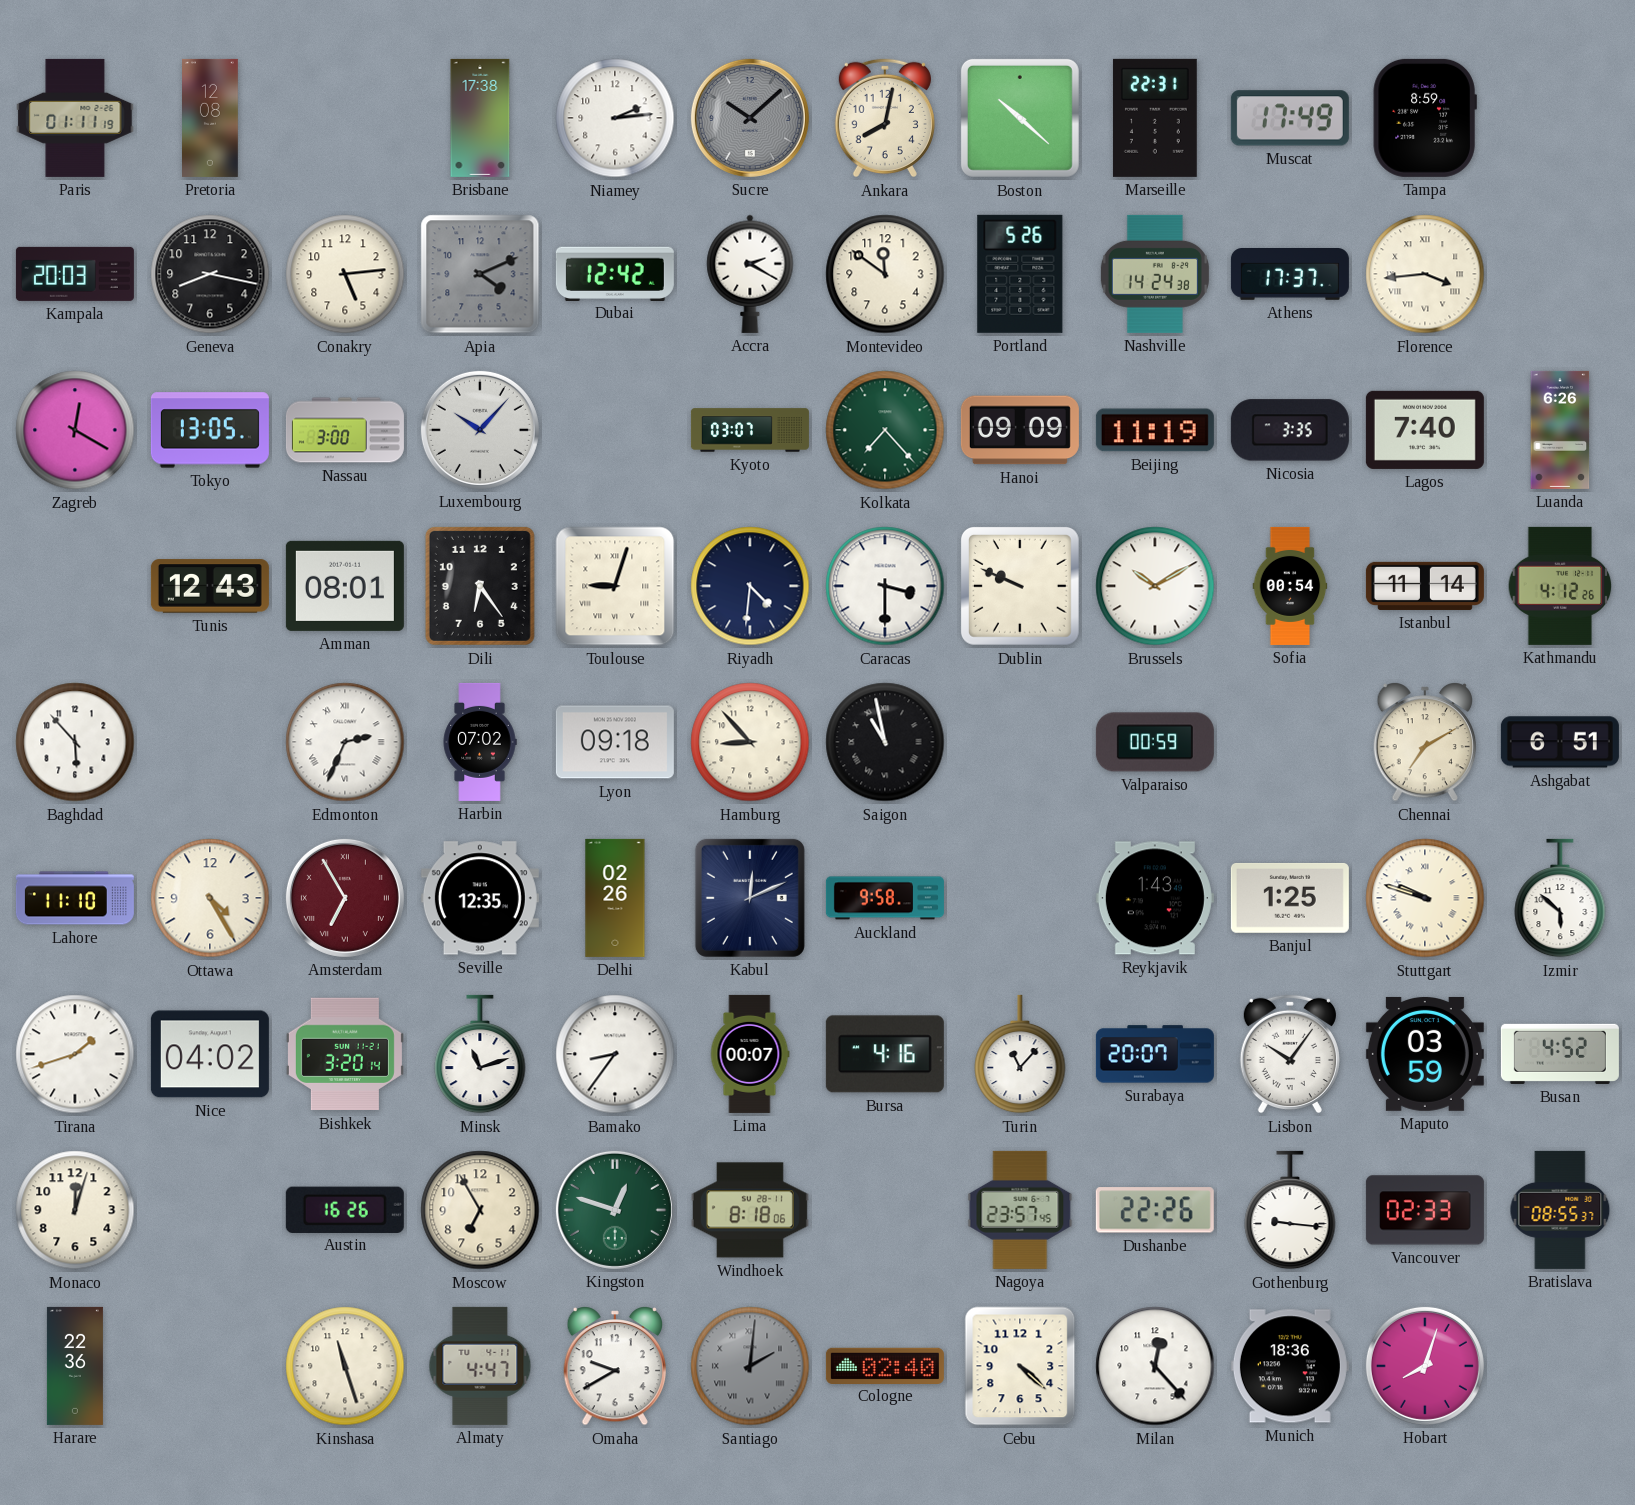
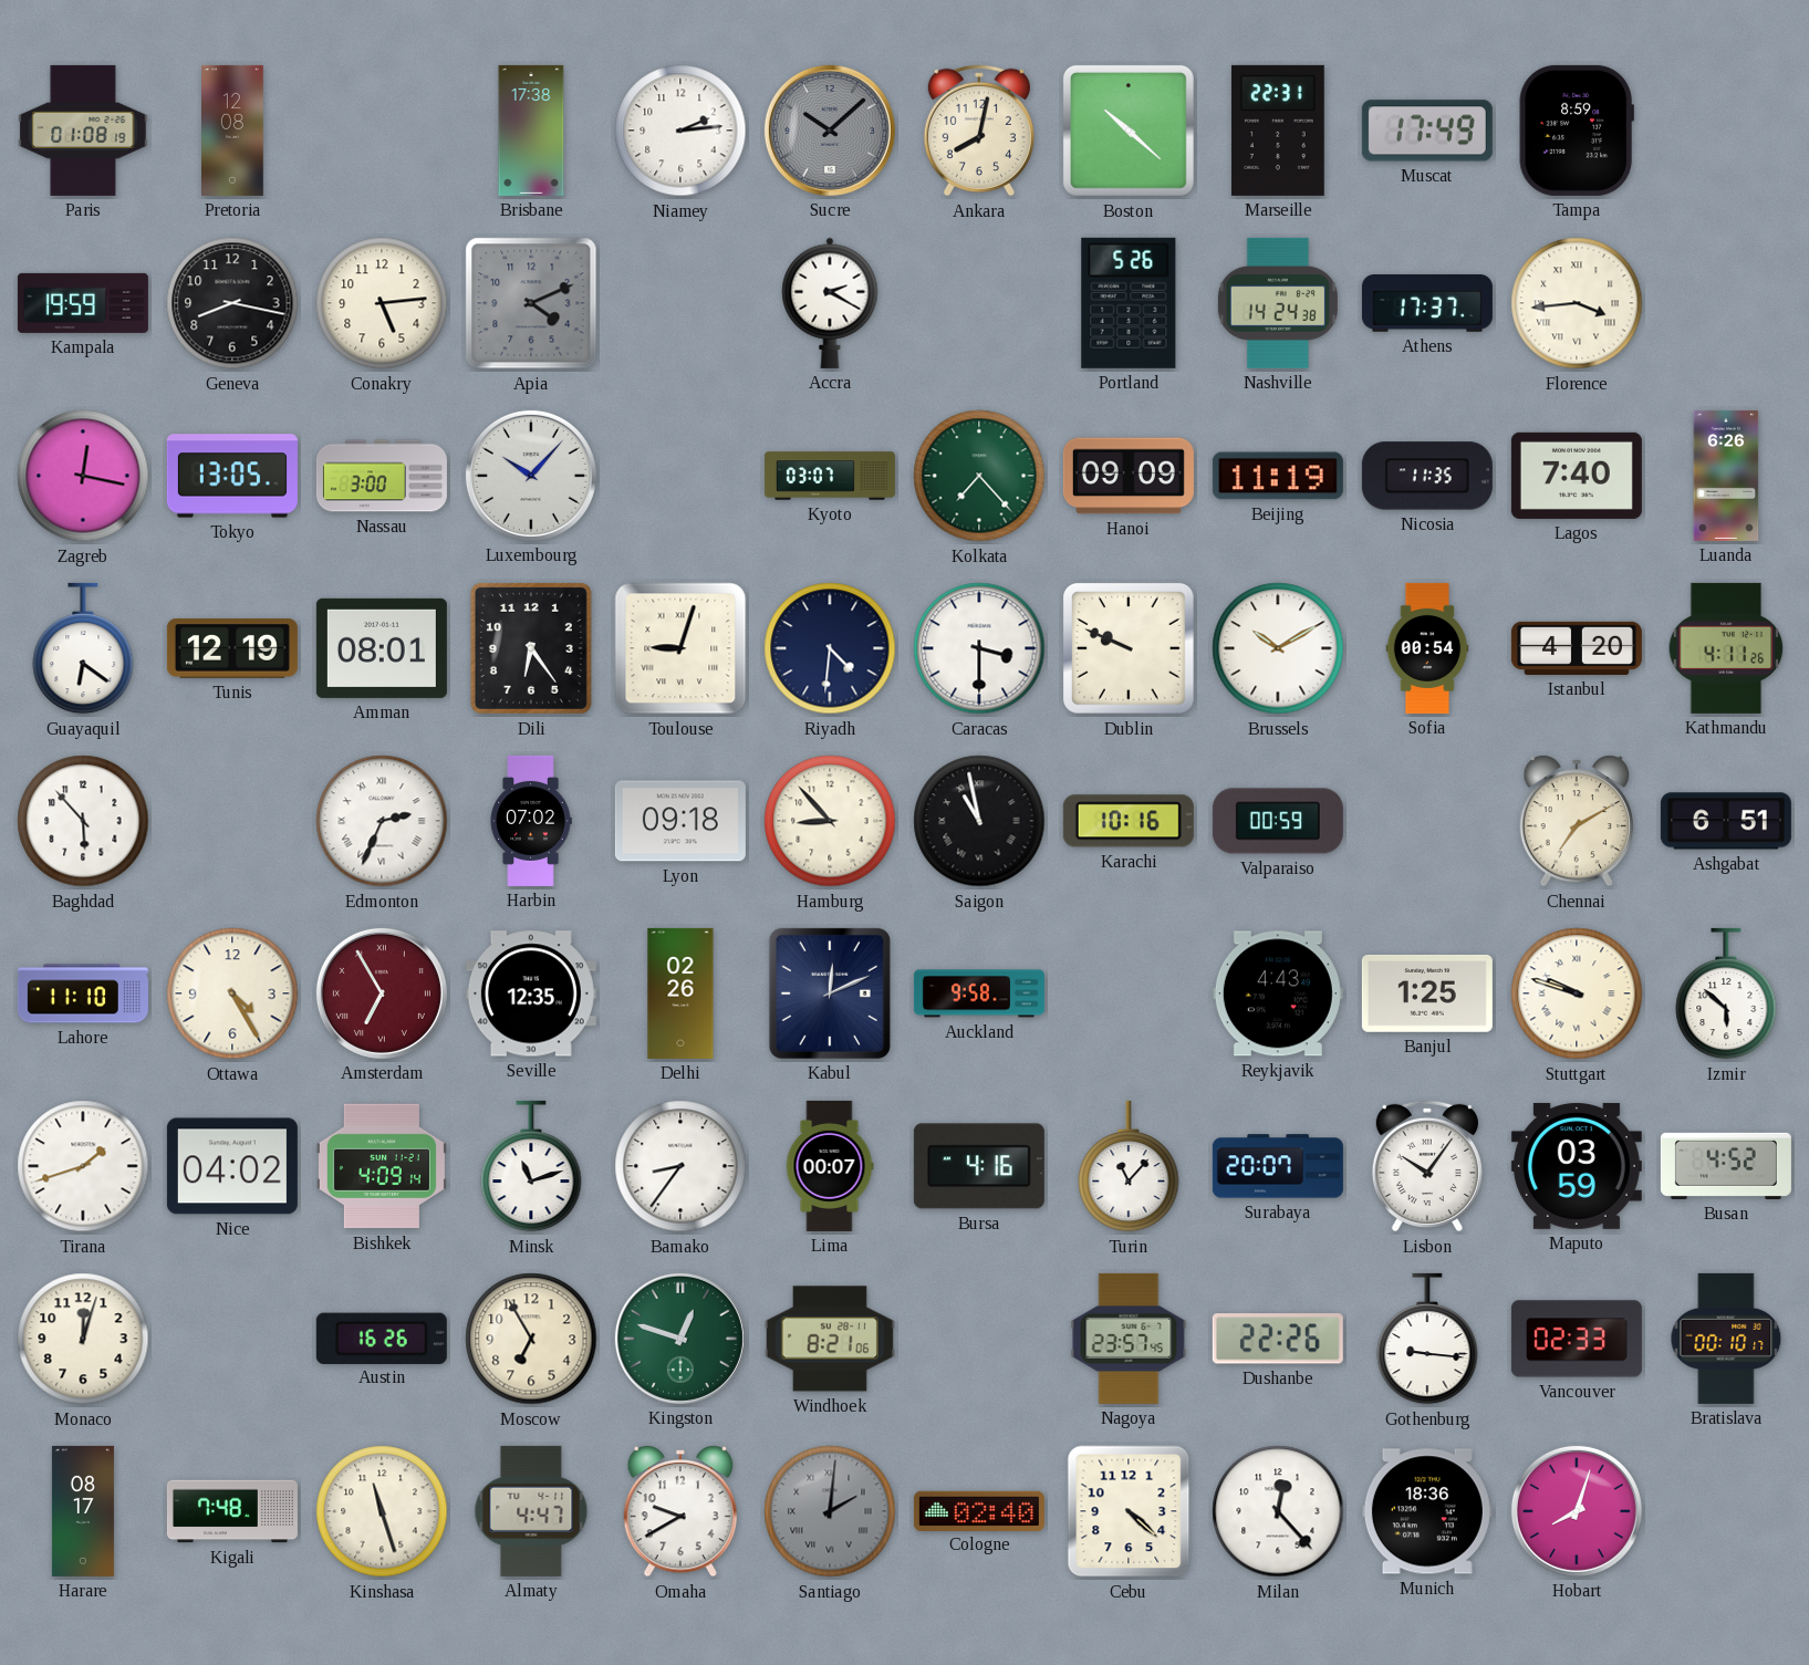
Paris: 01:11 -> 01:08 (83, 131)
Kampala: 20:03 -> 19:59 (83, 303)
Dubai: 12:42 -> none (615, 273)
Montevideo: 11:51 -> none (885, 274)
Zagreb: 12:20 -> 12:17 (83, 476)
Nicosia: 3:35 -> 11:35 (1427, 476)
Guayaquil: none -> 6:21 (83, 648)
Tunis: 12:43 -> 12:19 (232, 648)
Istanbul: 11:14 -> 4:20 (1577, 648)
Kathmandu: 4:12 -> 4:11 (1726, 648)
Karachi: none -> 10:16 (1129, 821)
Reykjavik: 1:43 -> 4:43 (1278, 993)
Bishkek: 3:20 -> 4:09 (382, 1166)
Windhoek: 8:18 -> 8:21 (830, 1339)
Bratislava: 08:55 -> 00:10 (1726, 1339)
Harare: 22:36 -> 08:17 (83, 1511)
Kigali: none -> 7:48 (232, 1511)
